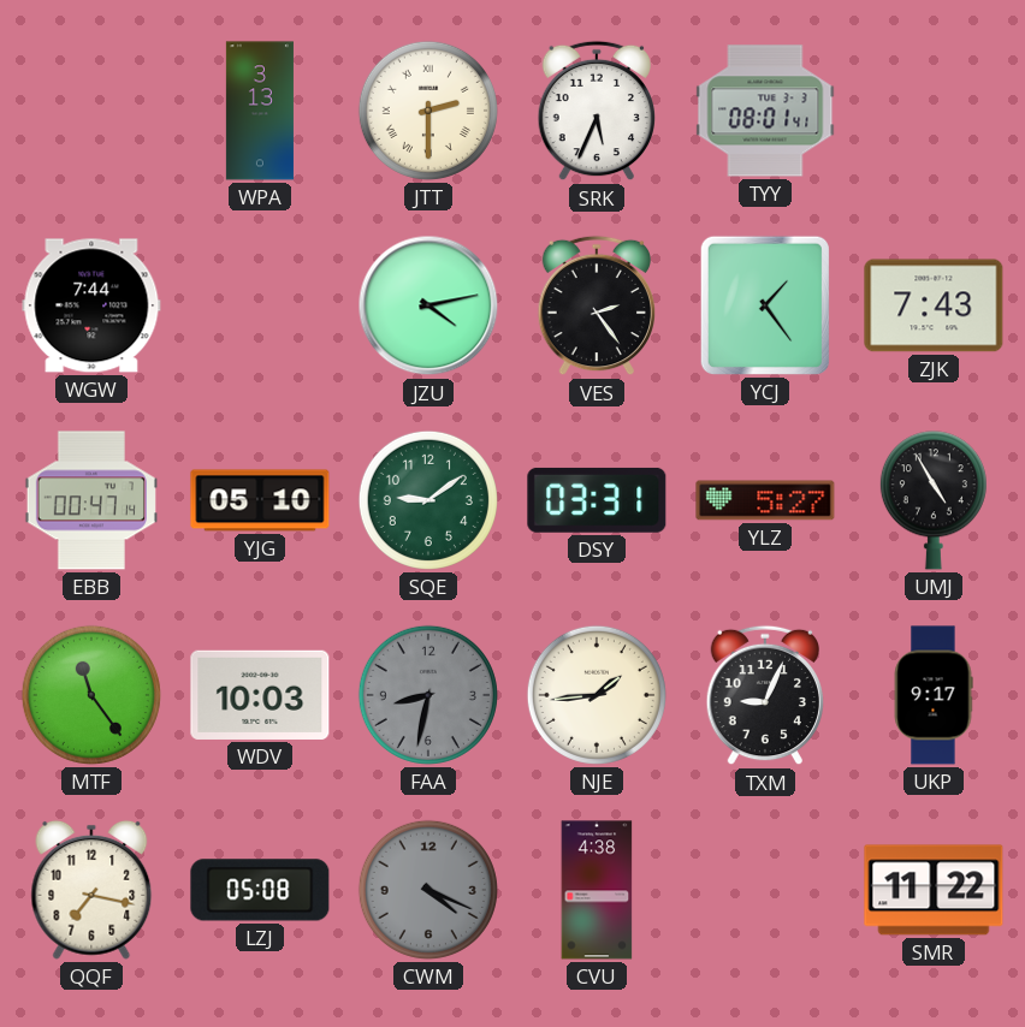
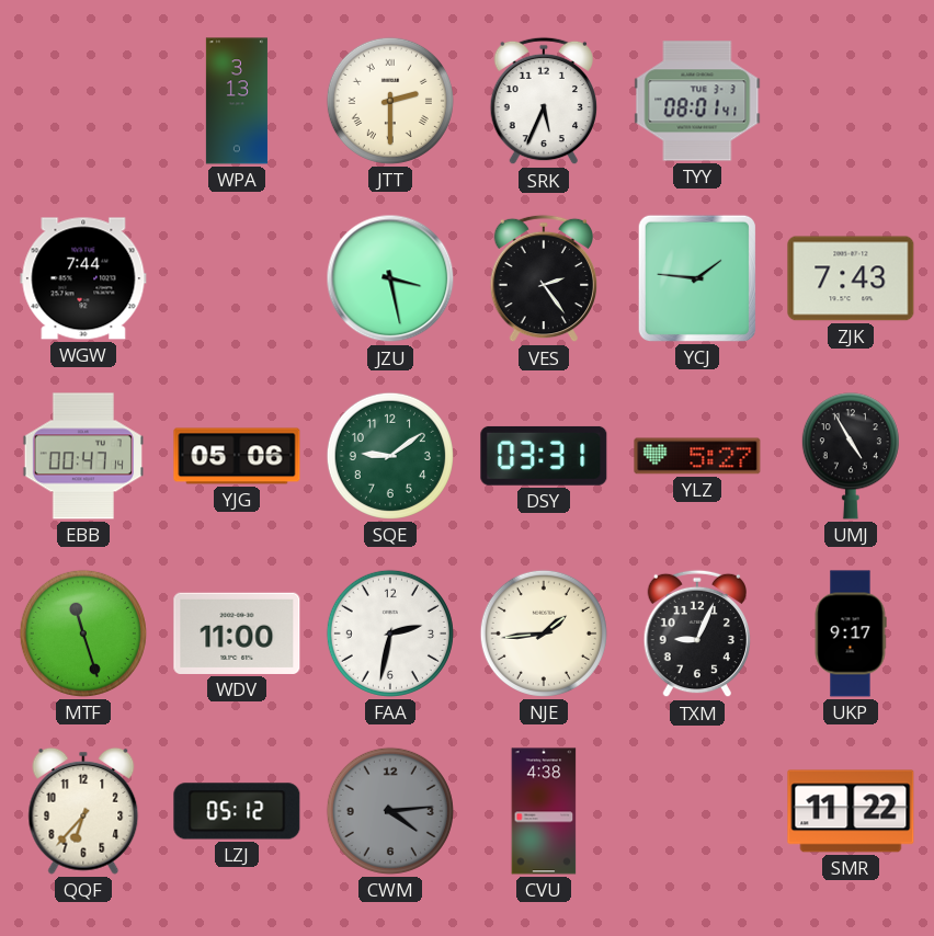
JZU: 4:13 -> 3:28 (390, 278)
YCJ: 1:24 -> 1:46 (697, 278)
YJG: 05:10 -> 05:06 (237, 456)
MTF: 11:24 -> 11:27 (83, 633)
WDV: 10:03 -> 11:00 (237, 633)
FAA: 8:32 -> 2:32 (390, 633)
FAA dial: grey -> white (390, 633)
QQF: 7:17 -> 6:37 (83, 811)
LZJ: 05:08 -> 05:12 (237, 811)
CWM: 4:19 -> 4:14 (390, 811)
